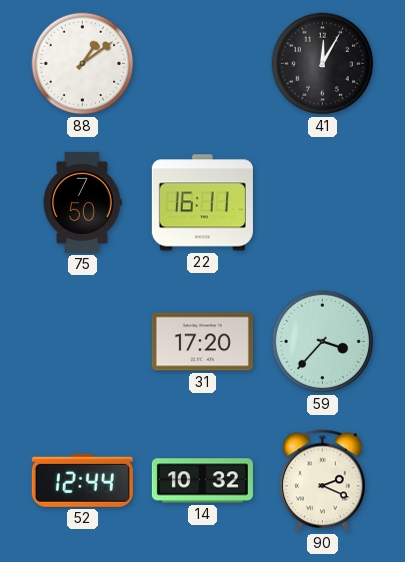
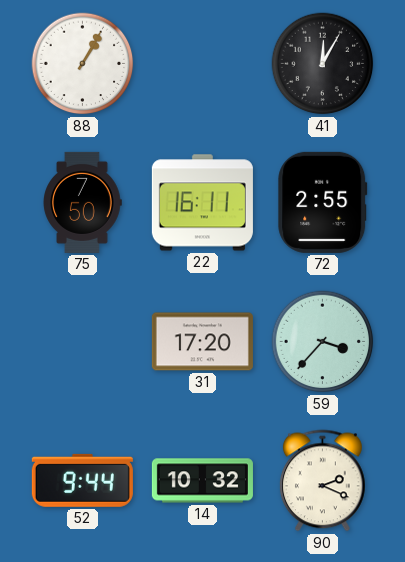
88: 1:09 -> 1:05 (83, 64)
72: none -> 2:55 (323, 202)
52: 12:44 -> 9:44 (82, 480)
